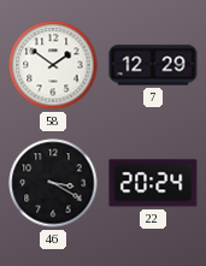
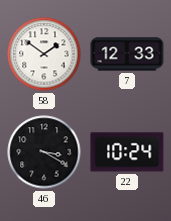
7: 12:29 -> 12:33 (127, 54)
22: 20:24 -> 10:24 (127, 152)
